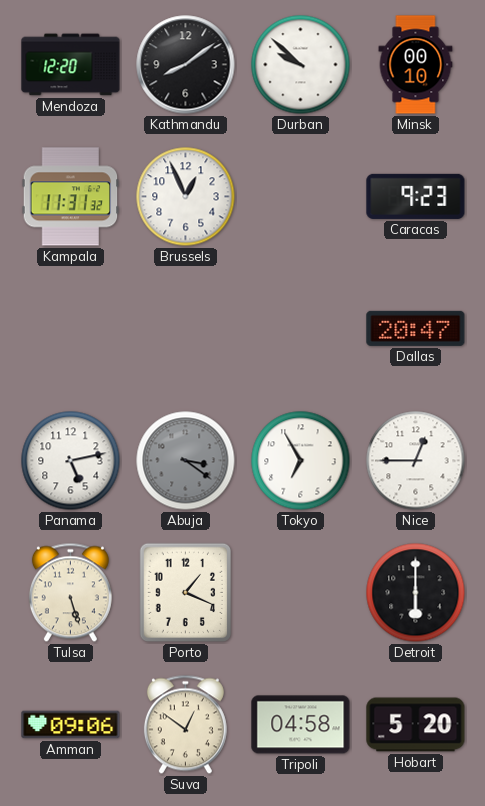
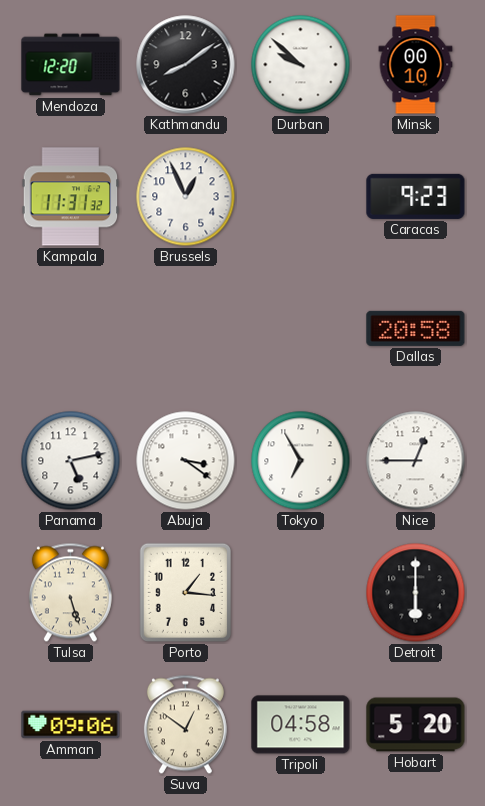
Dallas: 20:47 -> 20:58 (416, 328)
Abuja dial: grey -> white (186, 461)
Porto: 1:19 -> 1:16 (185, 593)
